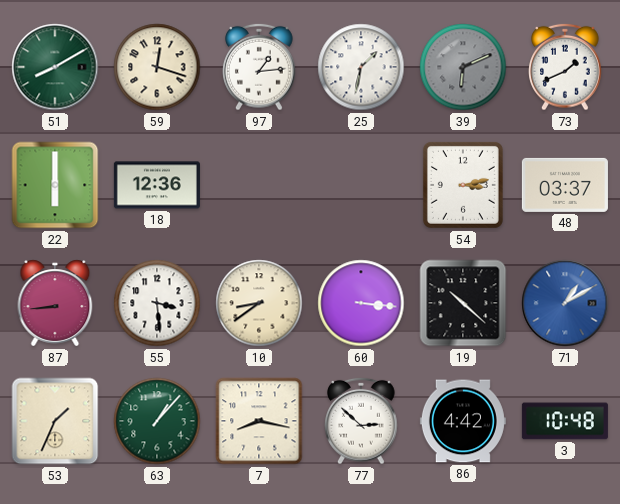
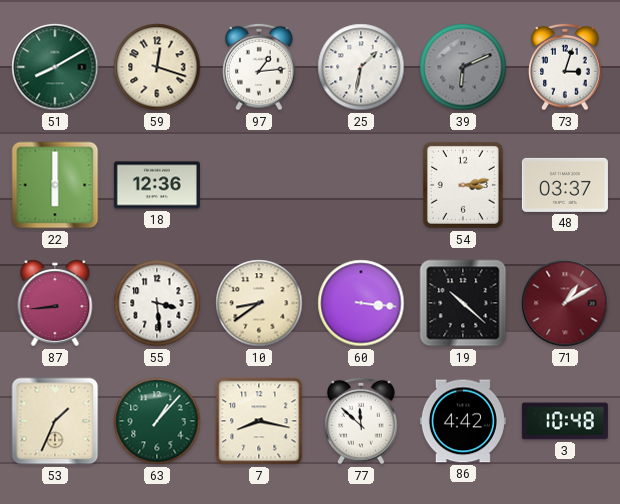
73: 1:41 -> 3:03 (565, 67)
71 dial: blue -> burgundy (565, 303)
77: 2:52 -> 11:52 (361, 421)
